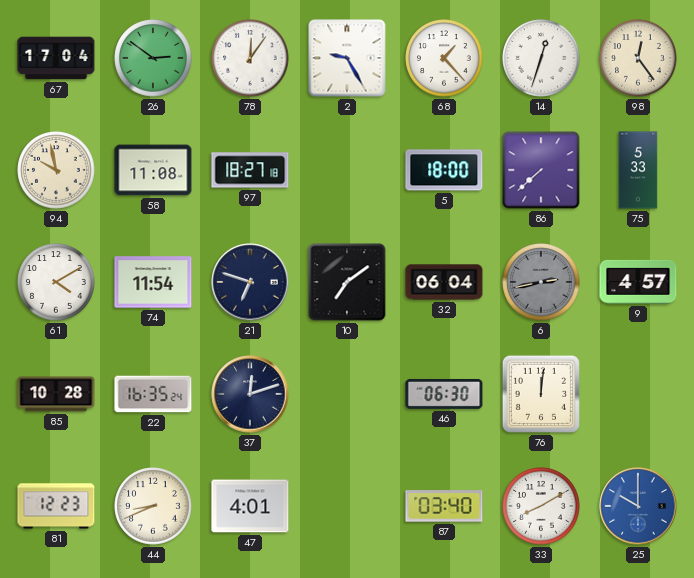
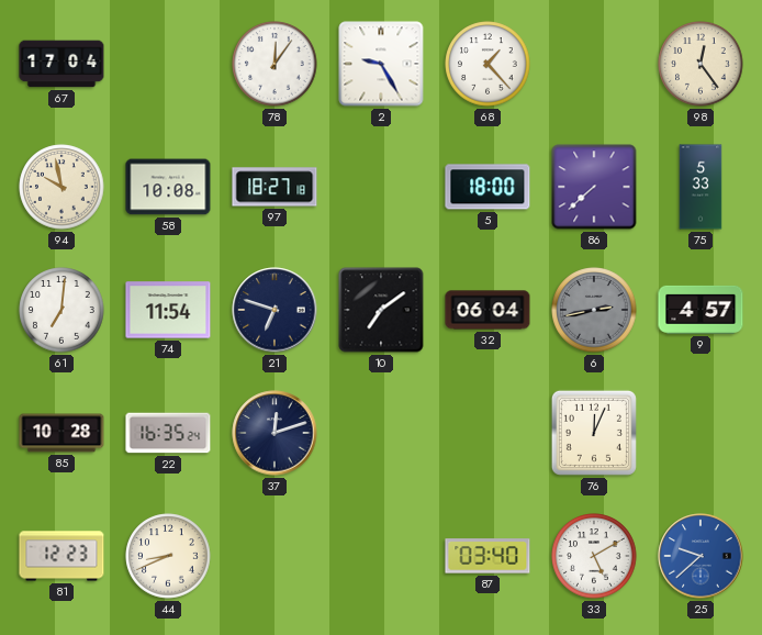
26: 2:51 -> none (153, 58)
14: 12:33 -> none (541, 58)
58: 11:08 -> 10:08 (168, 187)
61: 4:10 -> 7:01 (61, 310)
46: 06:30 -> none (444, 394)
76: 12:01 -> 12:04 (594, 433)
47: 4:01 -> none (250, 506)
33: 8:10 -> 5:10 (594, 556)
25: 10:00 -> 9:38 (701, 556)
